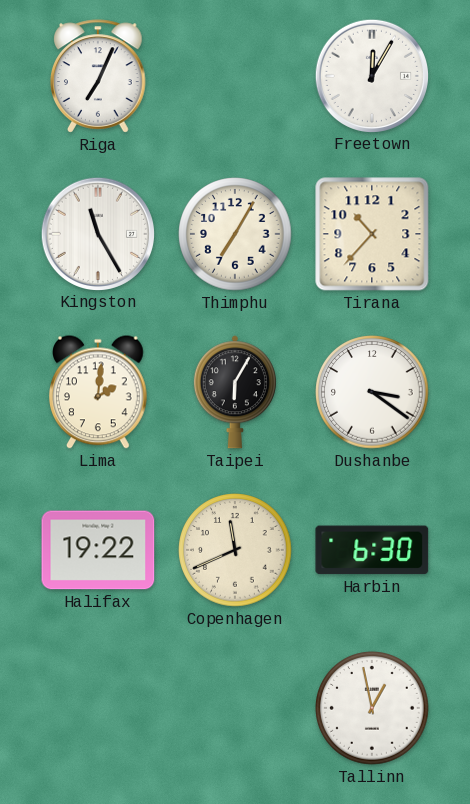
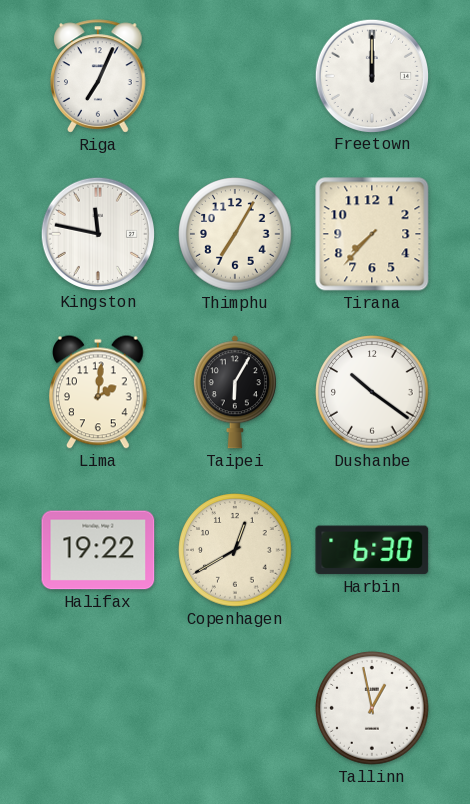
Freetown: 12:05 -> 12:00 (371, 75)
Kingston: 11:25 -> 11:47 (97, 233)
Tirana: 10:37 -> 7:37 (372, 234)
Dushanbe: 3:21 -> 10:21 (372, 392)
Copenhagen: 11:41 -> 12:40 (235, 550)
